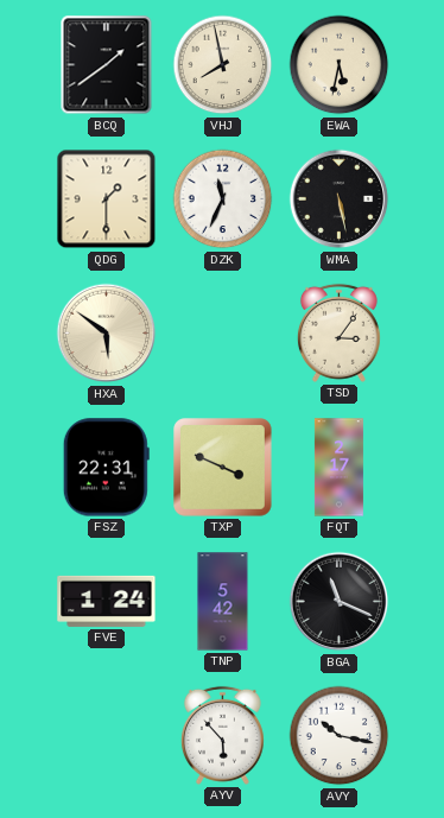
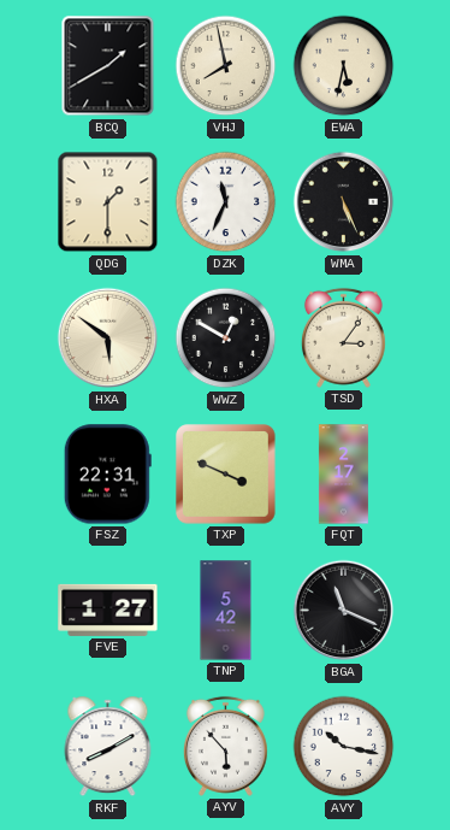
BCQ: 1:39 -> 1:40 (108, 66)
WMA: 5:28 -> 5:26 (344, 202)
WWZ: none -> 12:50 (226, 339)
FVE: 1:24 -> 1:27 (108, 610)
RKF: none -> 8:10 (108, 747)
